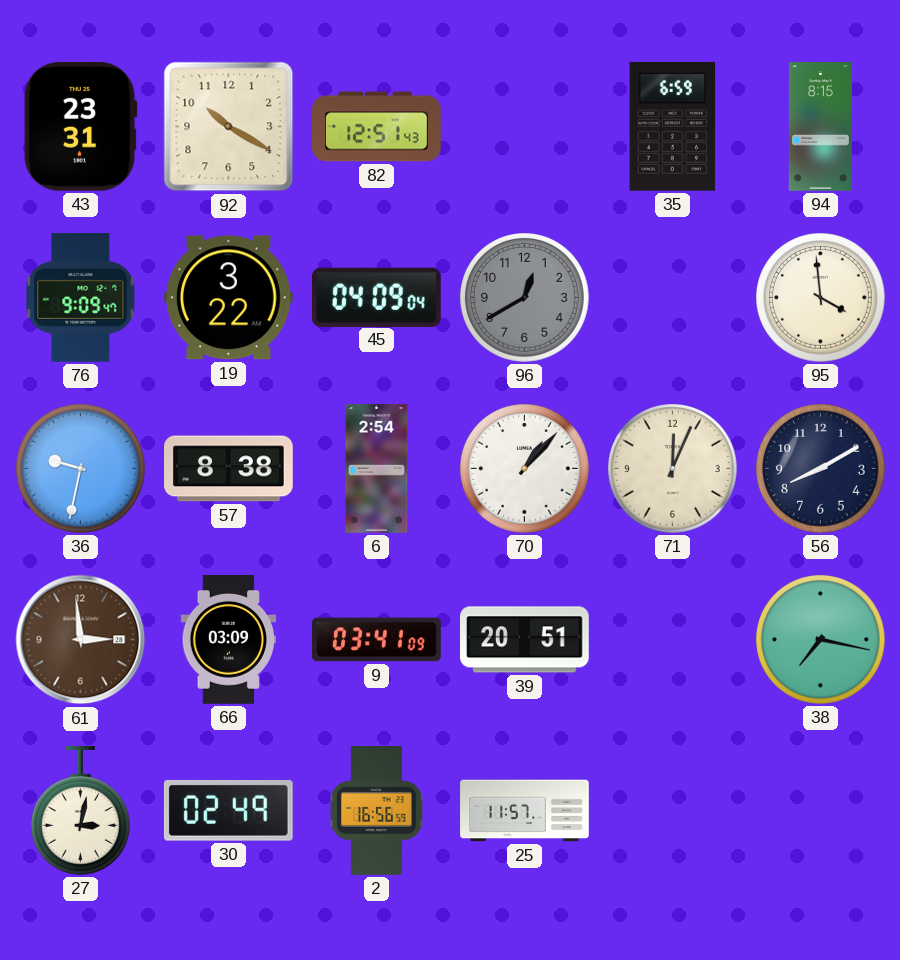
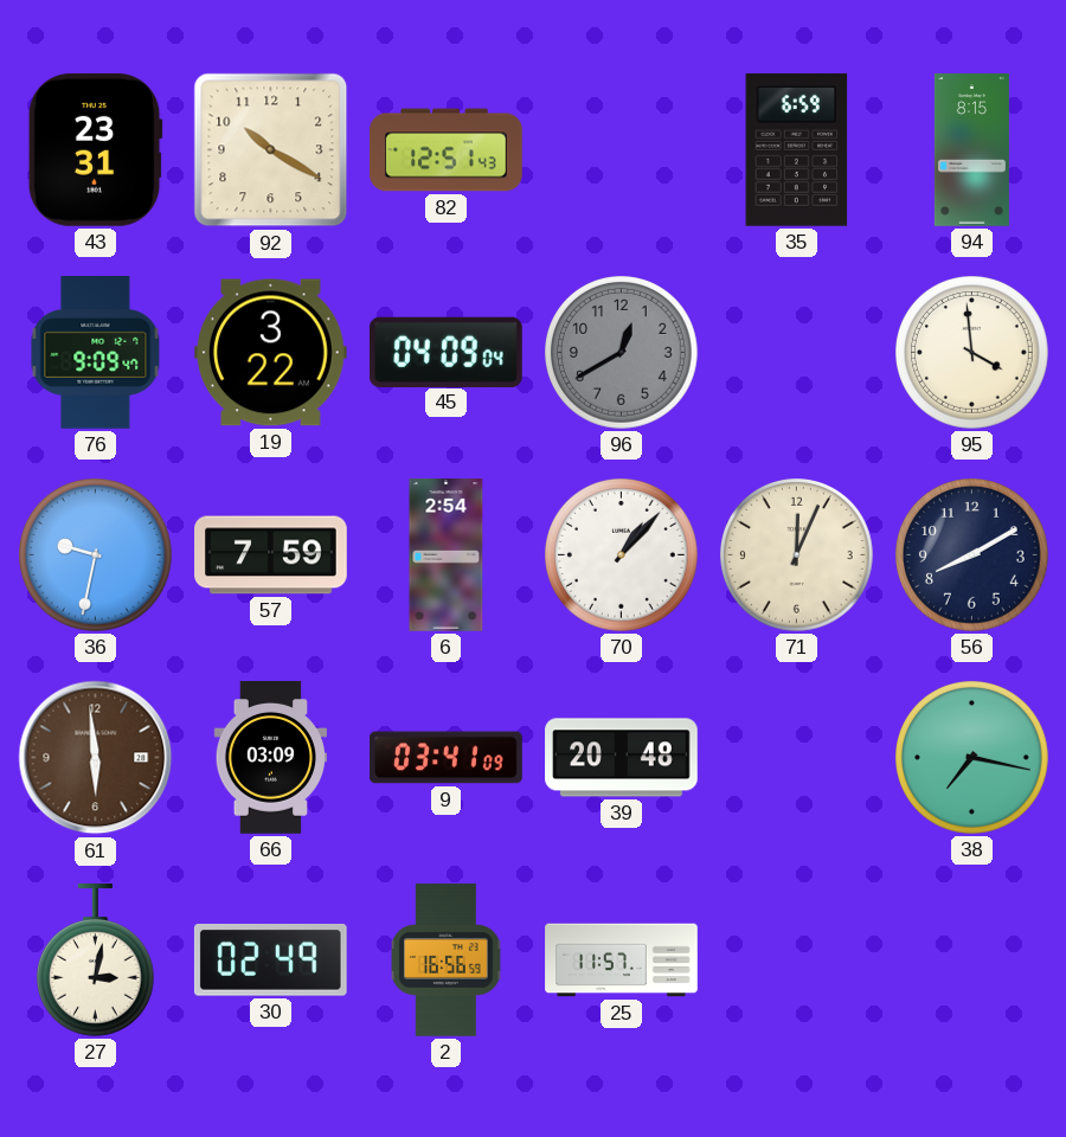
57: 8:38 -> 7:59 (271, 555)
61: 2:59 -> 5:59 (96, 758)
39: 20:51 -> 20:48 (622, 758)
